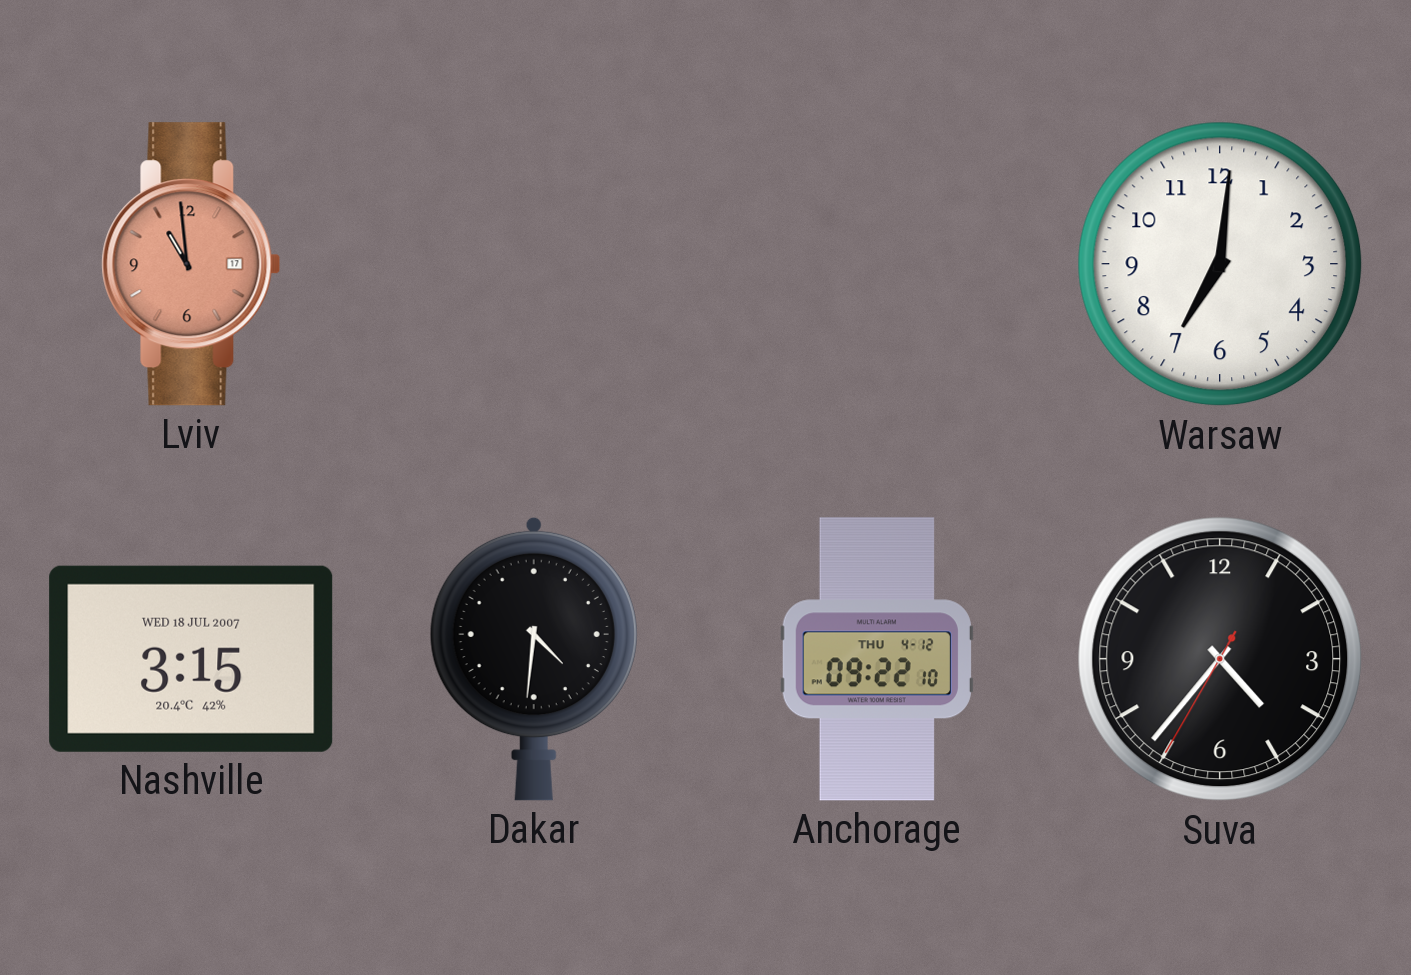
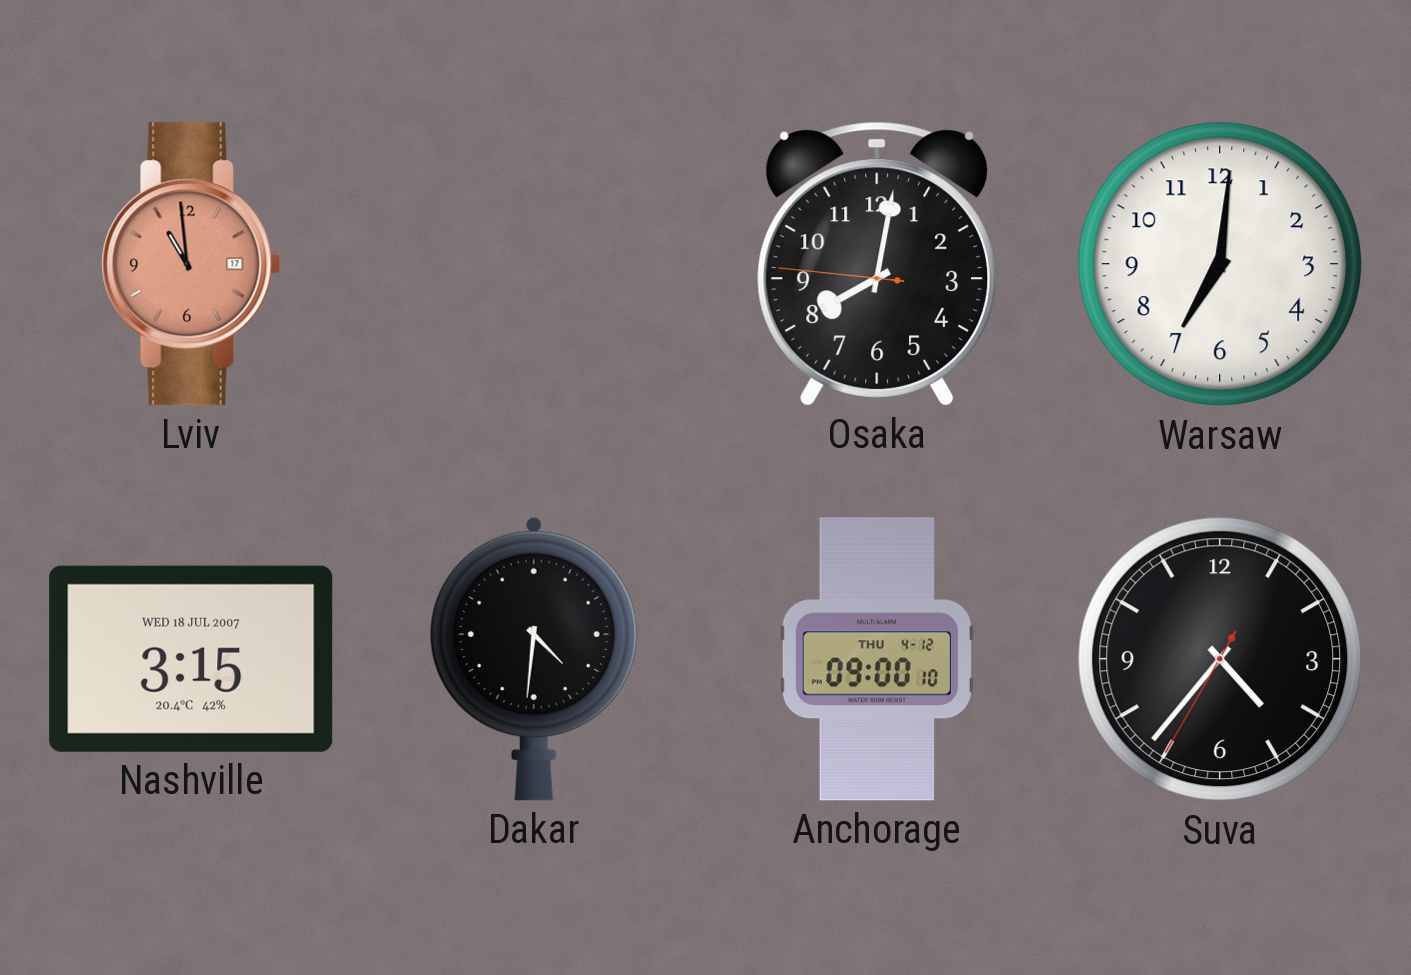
Osaka: none -> 8:01 (876, 264)
Anchorage: 09:22 -> 09:00 (877, 659)
